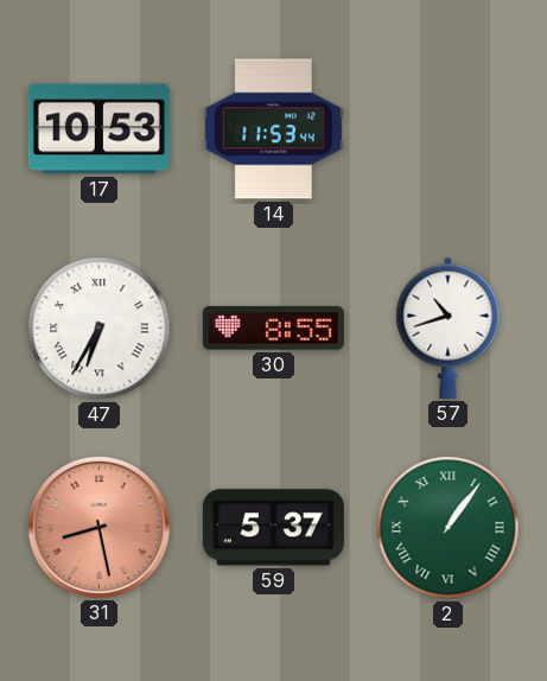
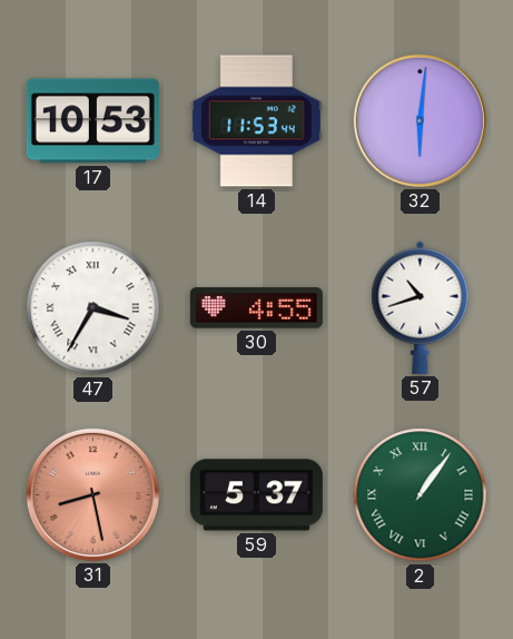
32: none -> 6:01 (420, 120)
47: 6:35 -> 3:35 (93, 308)
30: 8:55 -> 4:55 (256, 308)
